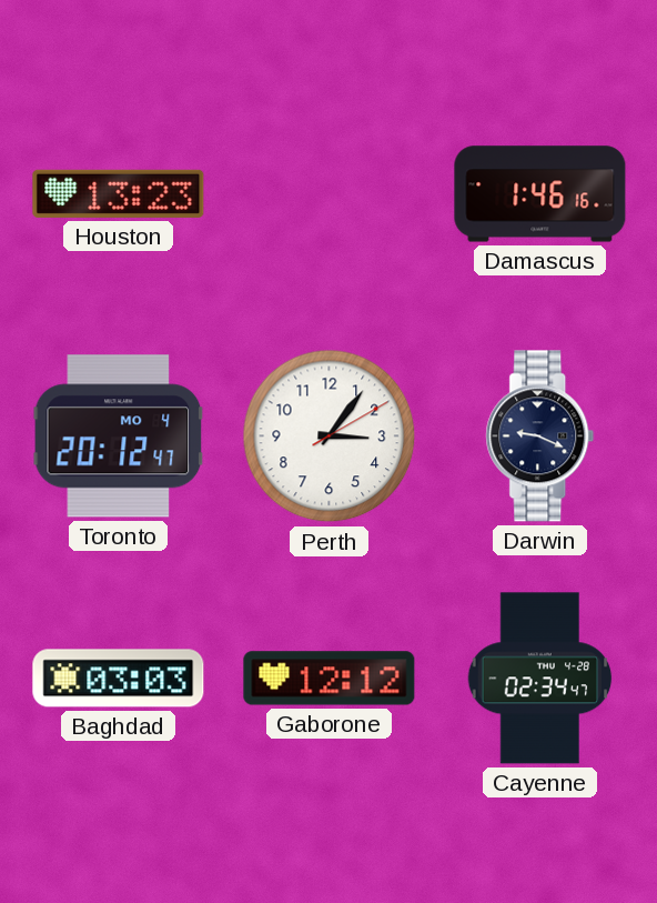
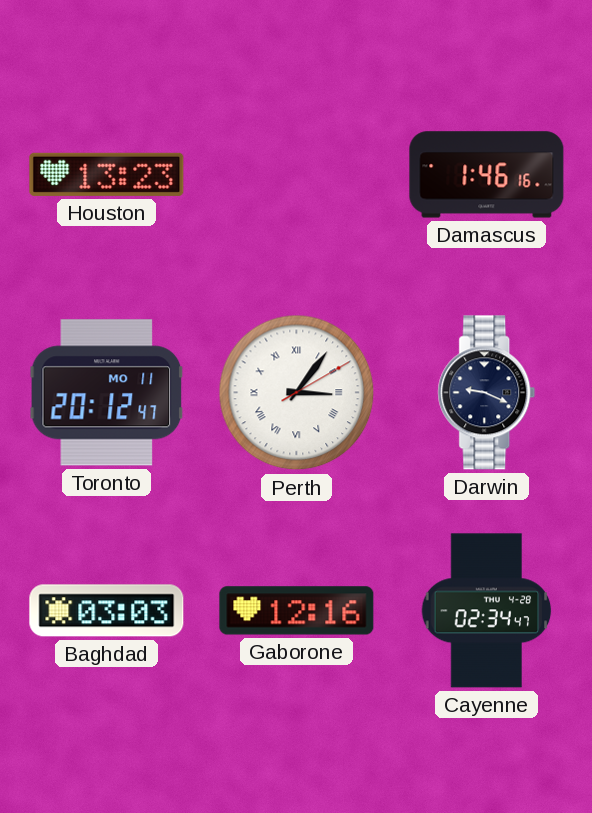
Toronto date: MO 4 -> MO 11 (107, 393)
Perth numerals: Arabic -> Roman (297, 393)
Gaborone: 12:12 -> 12:16 (297, 611)
